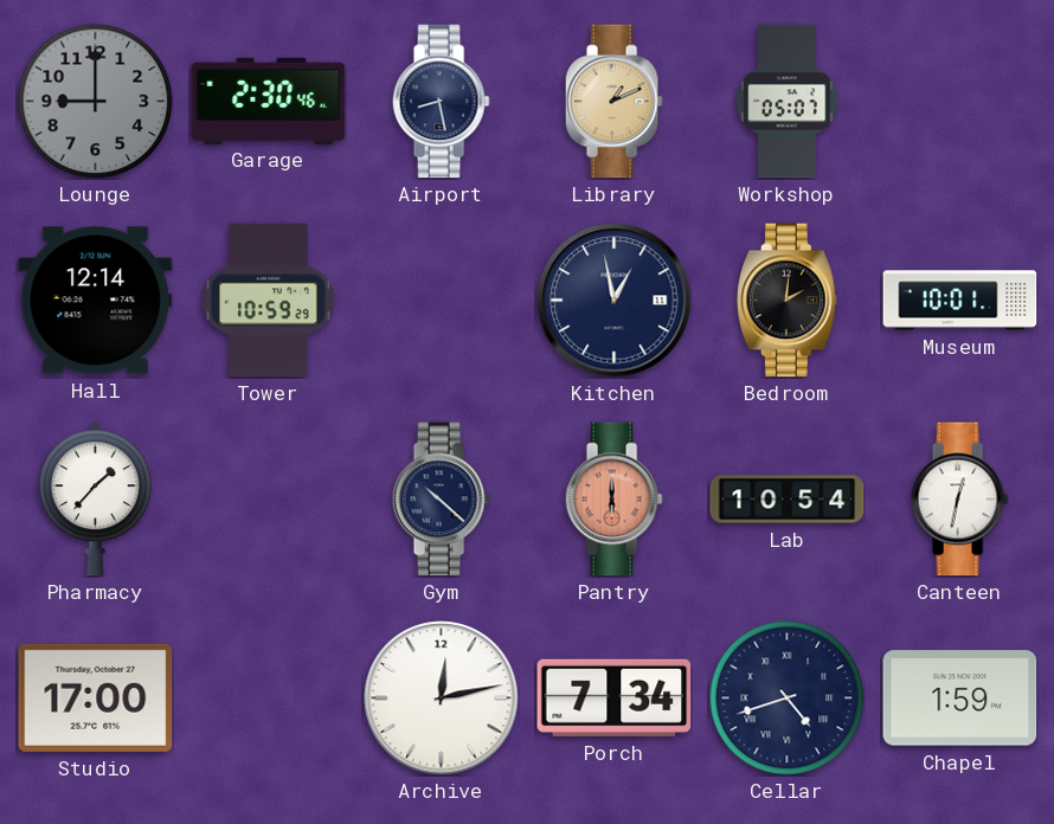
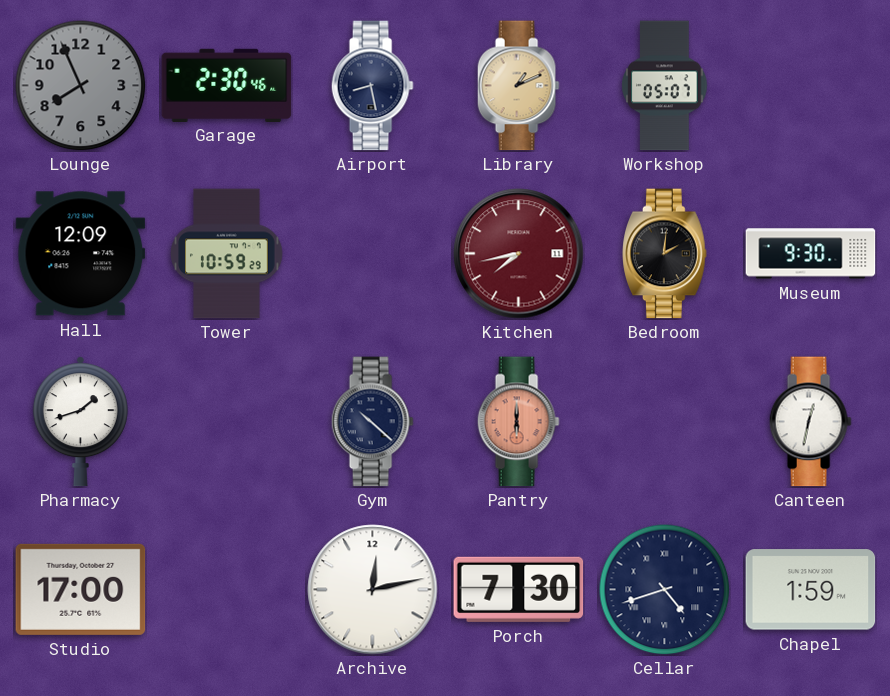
Lounge: 9:00 -> 7:56 (81, 86)
Hall: 12:14 -> 12:09 (81, 254)
Kitchen: 12:58 -> 7:43 (519, 254)
Kitchen dial: navy -> burgundy (519, 254)
Museum: 10:01 -> 9:30 (811, 254)
Pharmacy: 1:37 -> 1:42 (80, 422)
Lab: 10:54 -> none (788, 500)
Porch: 7:34 -> 7:30 (519, 589)
